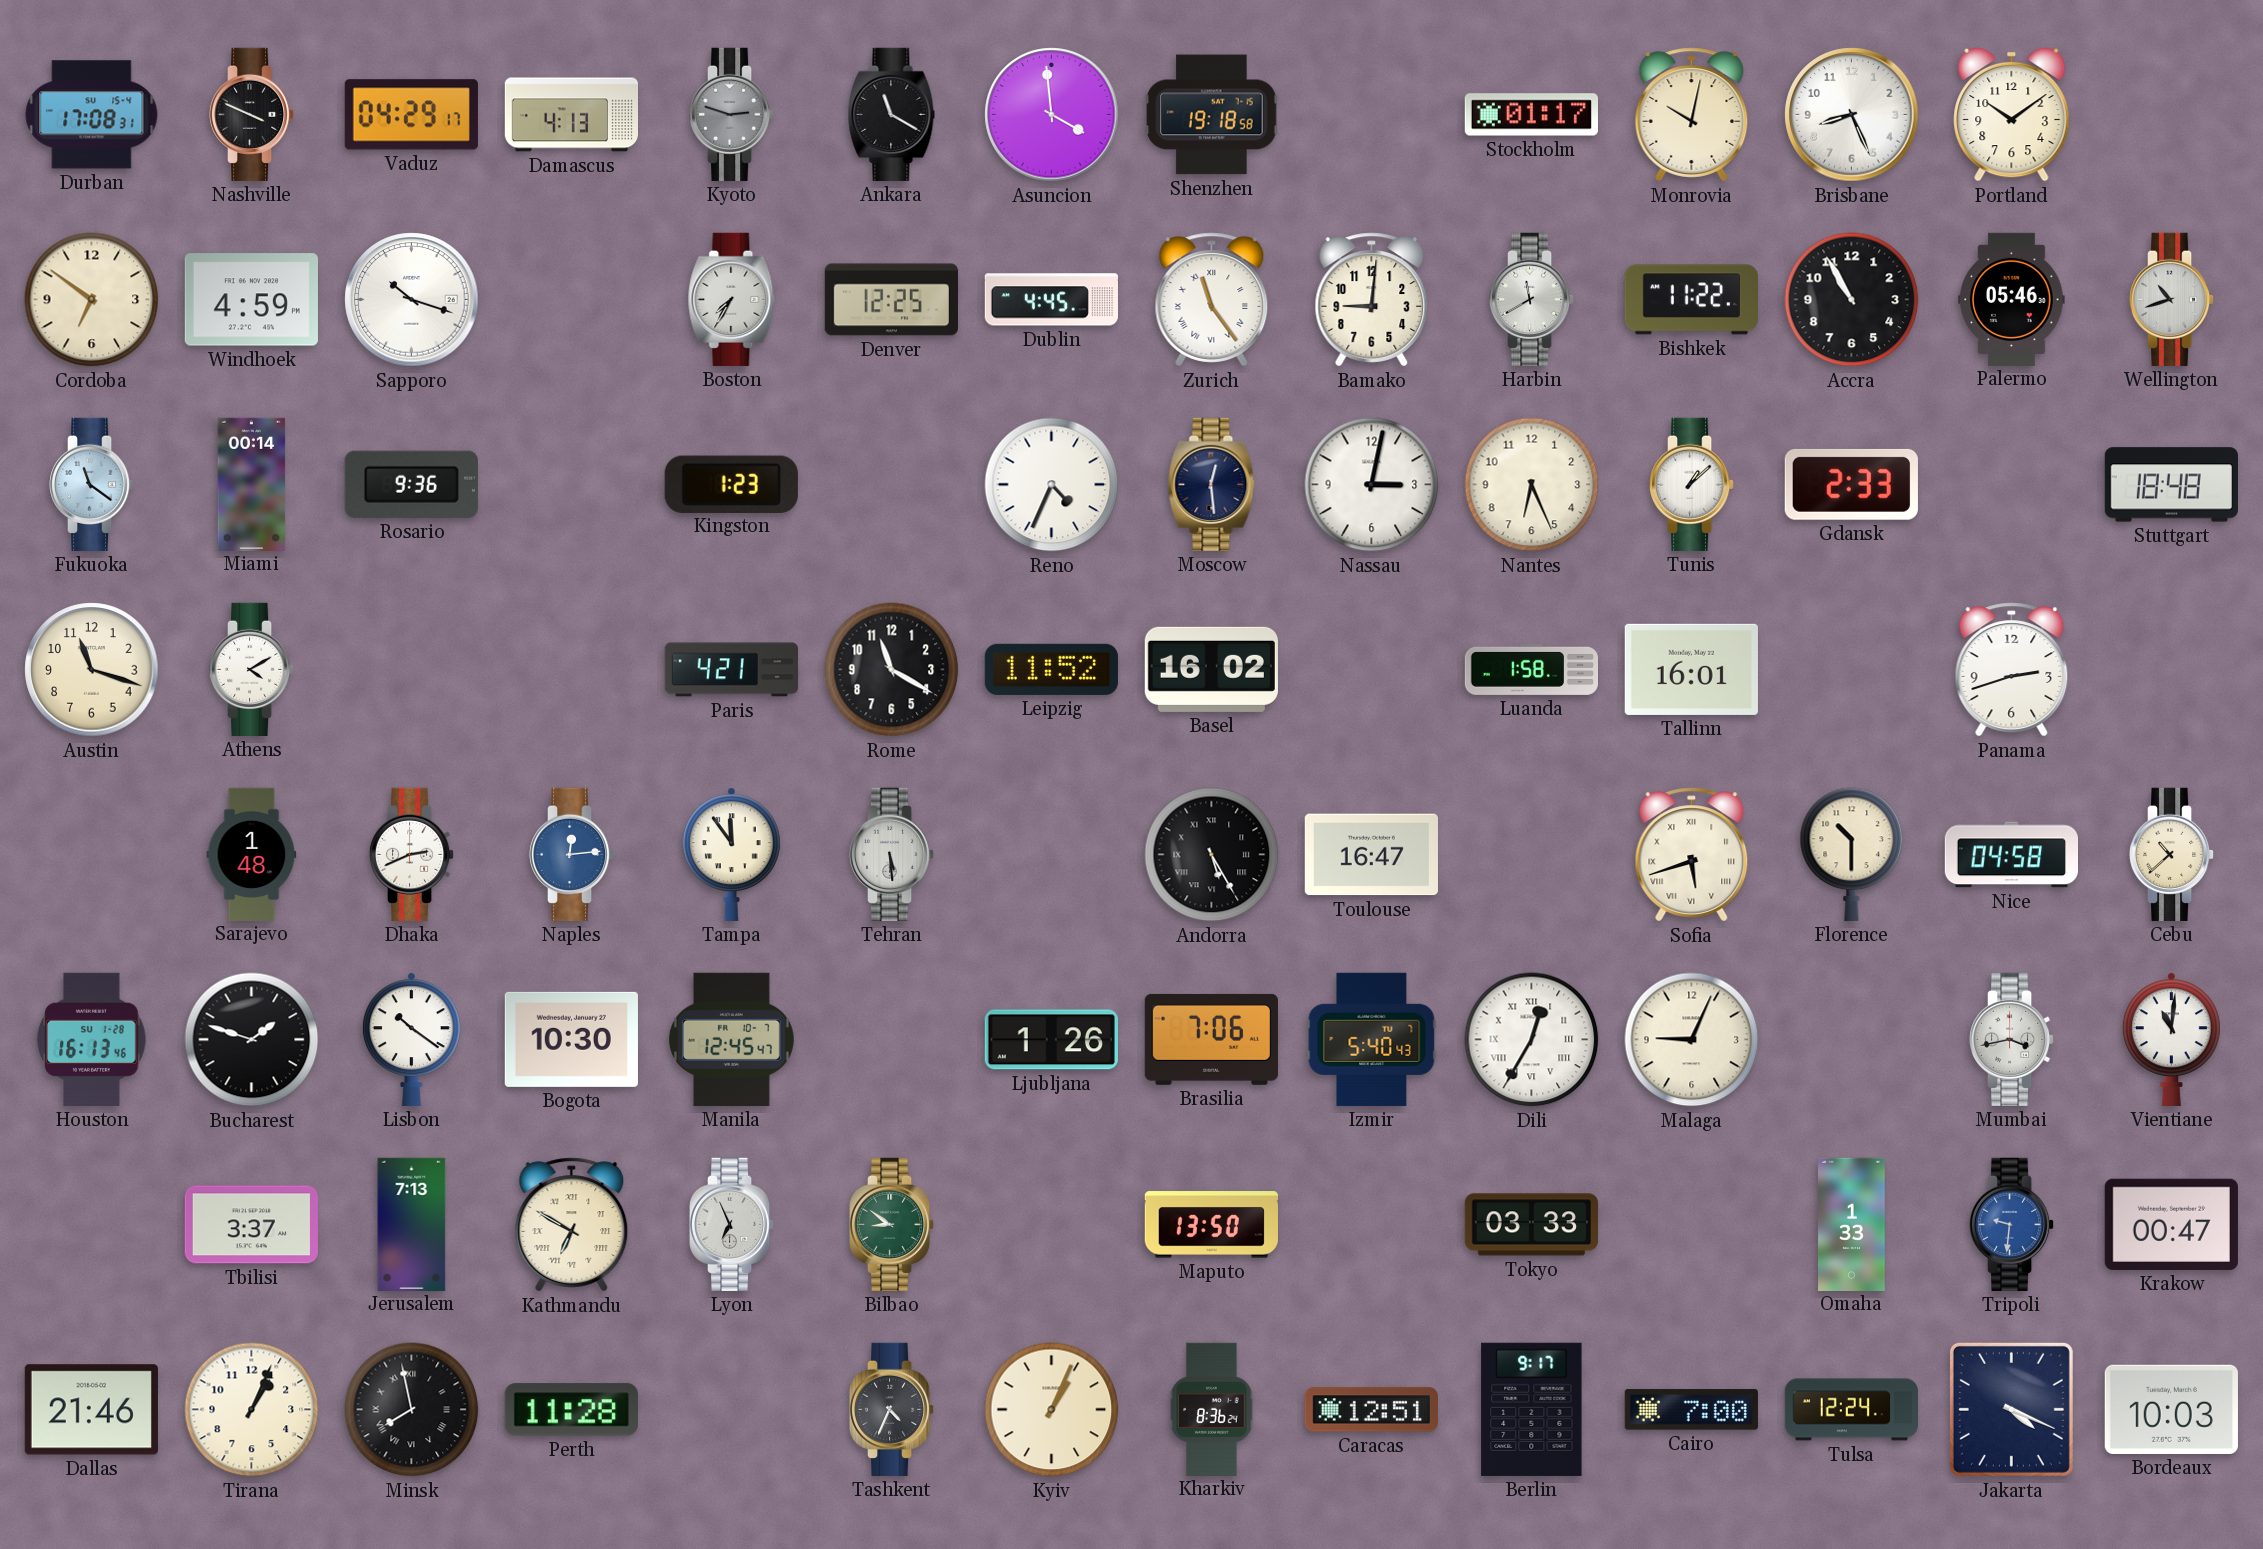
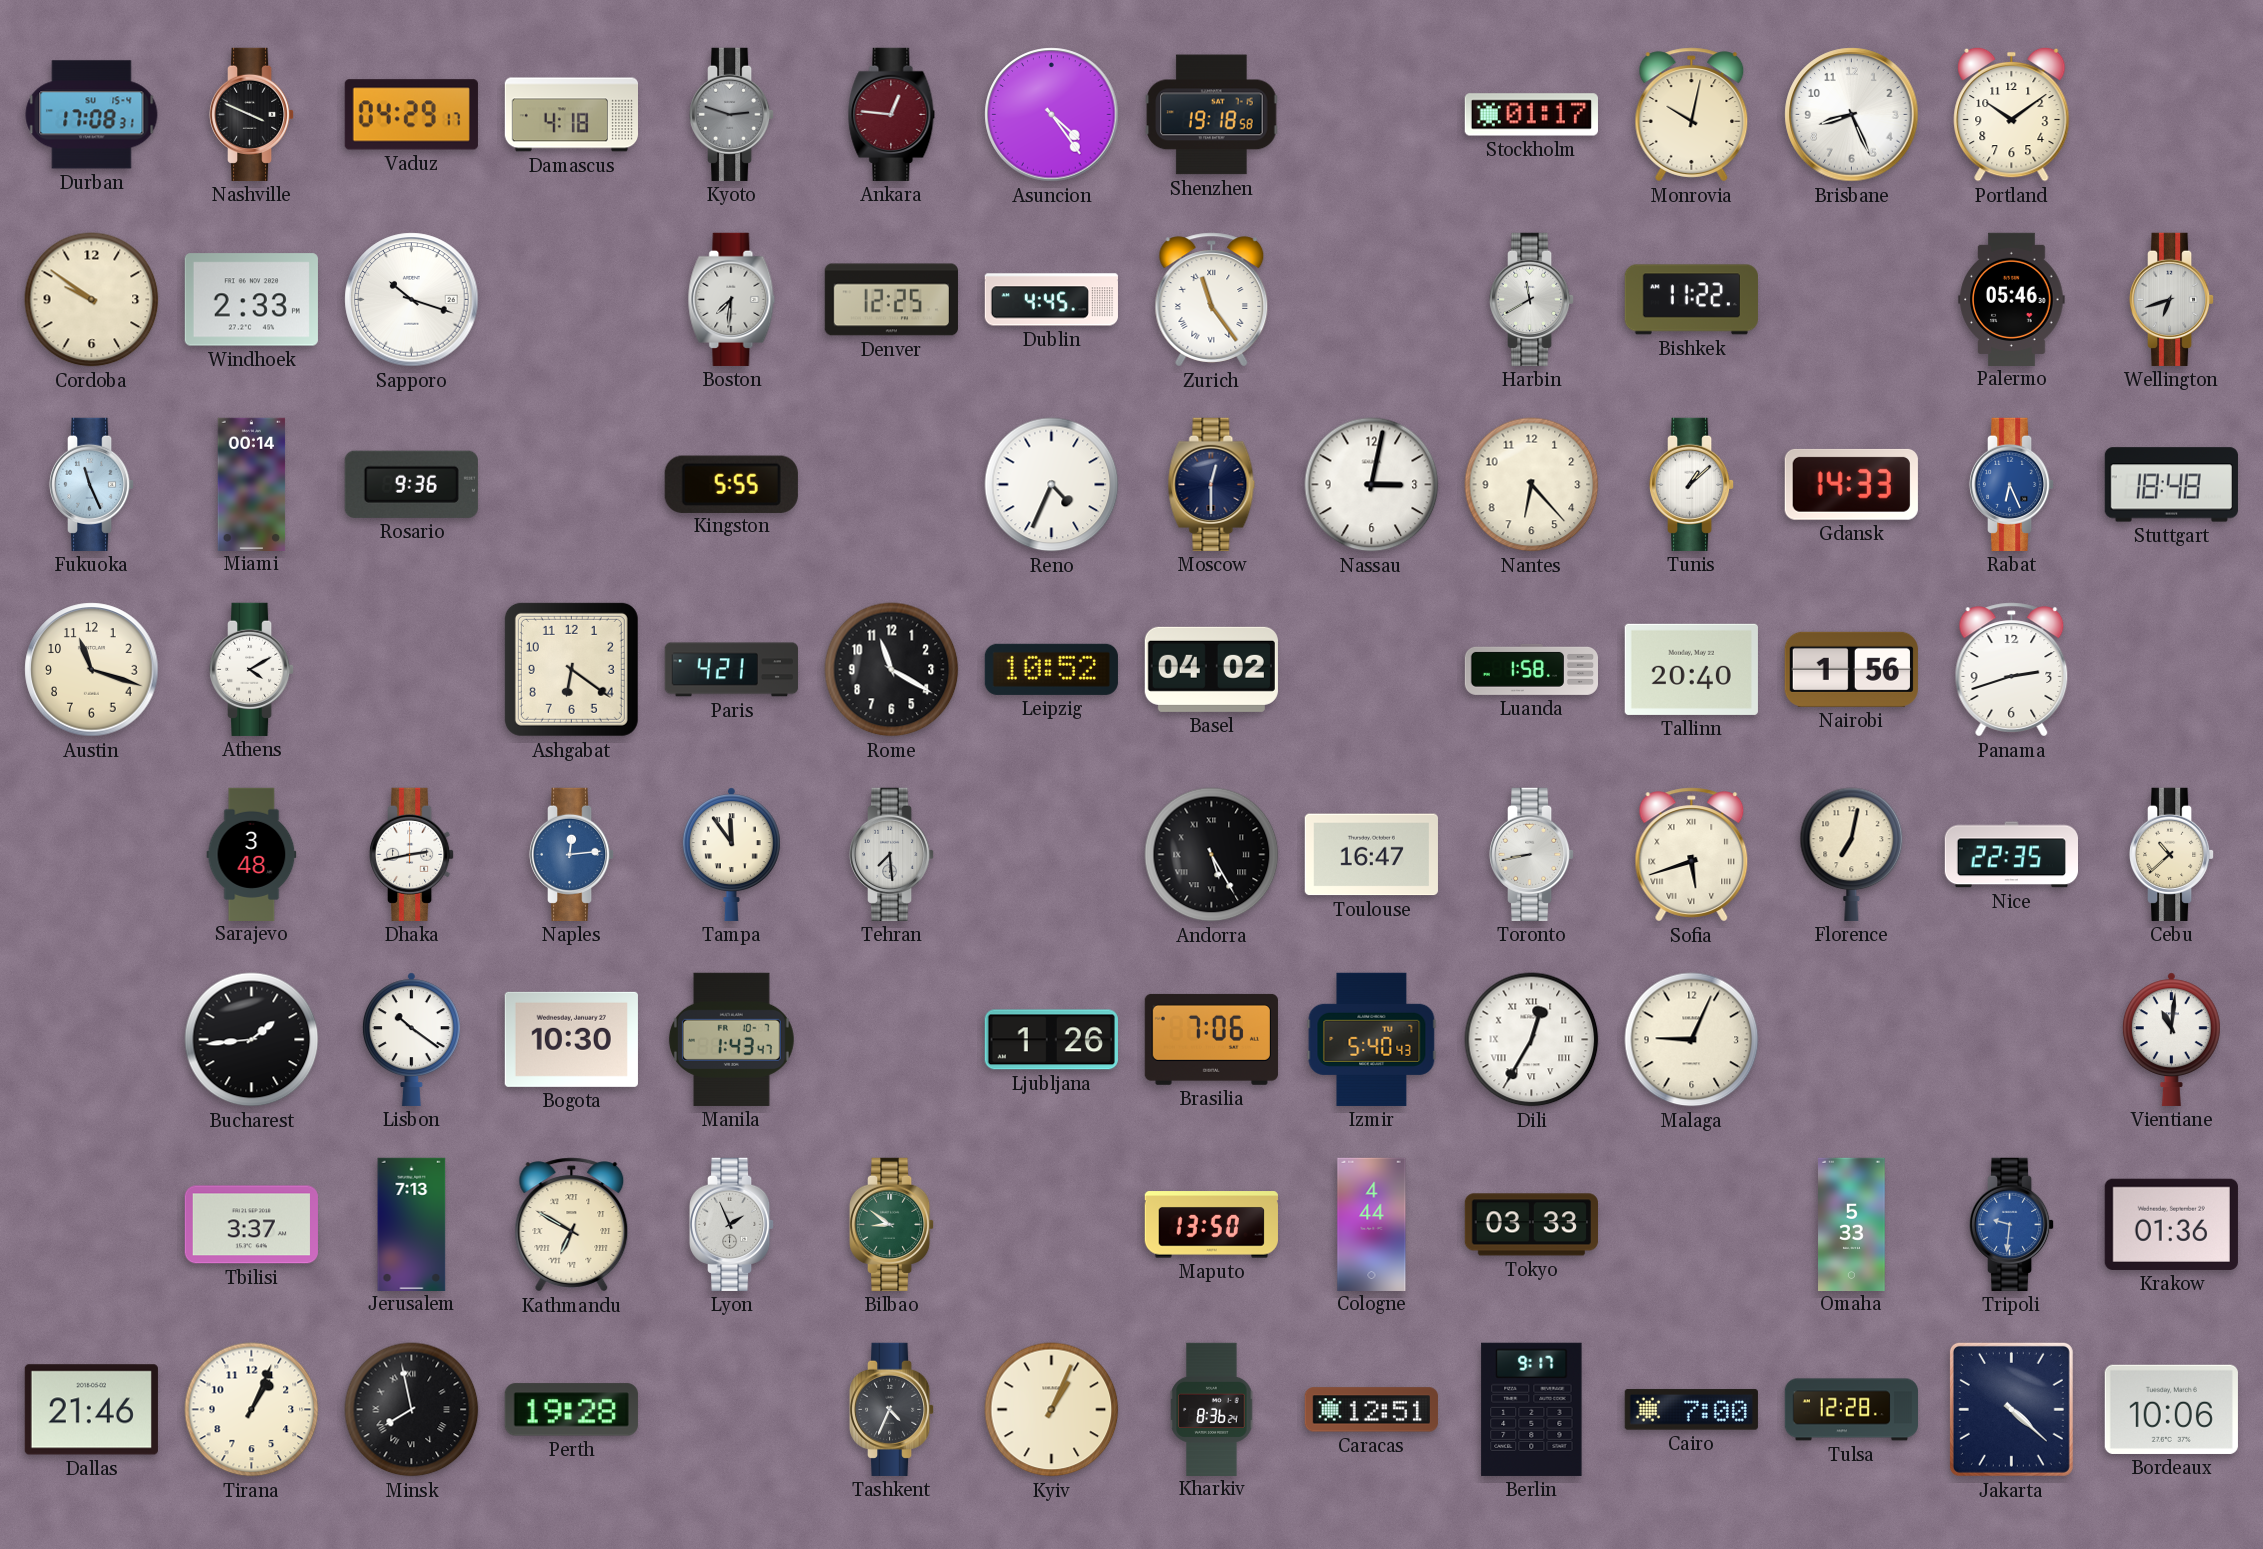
Damascus: 4:13 -> 4:18 (571, 115)
Ankara: 11:20 -> 12:46 (892, 114)
Ankara dial: black -> burgundy (892, 114)
Asuncion: 3:59 -> 4:24 (1052, 115)
Cordoba: 6:51 -> 9:51 (92, 300)
Windhoek: 4:59 -> 2:33 (251, 300)
Boston: 7:35 -> 7:31 (732, 299)
Bamako: 9:01 -> none (1372, 300)
Accra: 10:55 -> none (1852, 300)
Wellington: 10:42 -> 6:42 (2172, 299)
Fukuoka: 11:21 -> 11:26 (92, 484)
Kingston: 1:23 -> 5:55 (731, 484)
Moscow: 12:29 -> 12:30 (1212, 484)
Nantes: 6:26 -> 6:23 (1532, 485)
Gdansk: 2:33 -> 14:33 (1851, 484)
Rabat: none -> 6:26 (2012, 484)
Ashgabat: none -> 6:21 (571, 669)
Leipzig: 11:52 -> 10:52 (1051, 669)
Basel: 16:02 -> 04:02 (1211, 669)
Tallinn: 16:01 -> 20:40 (1691, 669)
Nairobi: none -> 1:56 (1851, 669)
Sarajevo: 1:48 -> 3:48 (252, 854)
Dhaka: 2:41 -> 2:43 (412, 854)
Tehran: 5:29 -> 7:29 (892, 854)
Toronto: none -> 8:43 (1532, 854)
Florence: 10:30 -> 7:02 (1852, 854)
Nice: 04:58 -> 22:35 (2011, 855)
Houston: 16:13 -> none (92, 1039)
Bucharest: 1:48 -> 1:44 (252, 1040)
Manila: 12:45 -> 1:43 (731, 1039)
Mumbai: 3:43 -> none (2012, 1039)
Lyon: 6:56 -> 1:56 (732, 1224)
Cologne: none -> 4:44 (1372, 1224)
Omaha: 1:33 -> 5:33 (1852, 1224)
Krakow: 00:47 -> 01:36 (2171, 1224)
Perth: 11:28 -> 19:28 (571, 1410)
Tulsa: 12:24 -> 12:28 (1851, 1410)
Jakarta: 4:19 -> 4:22 (2011, 1409)
Bordeaux: 10:03 -> 10:06 (2171, 1409)
